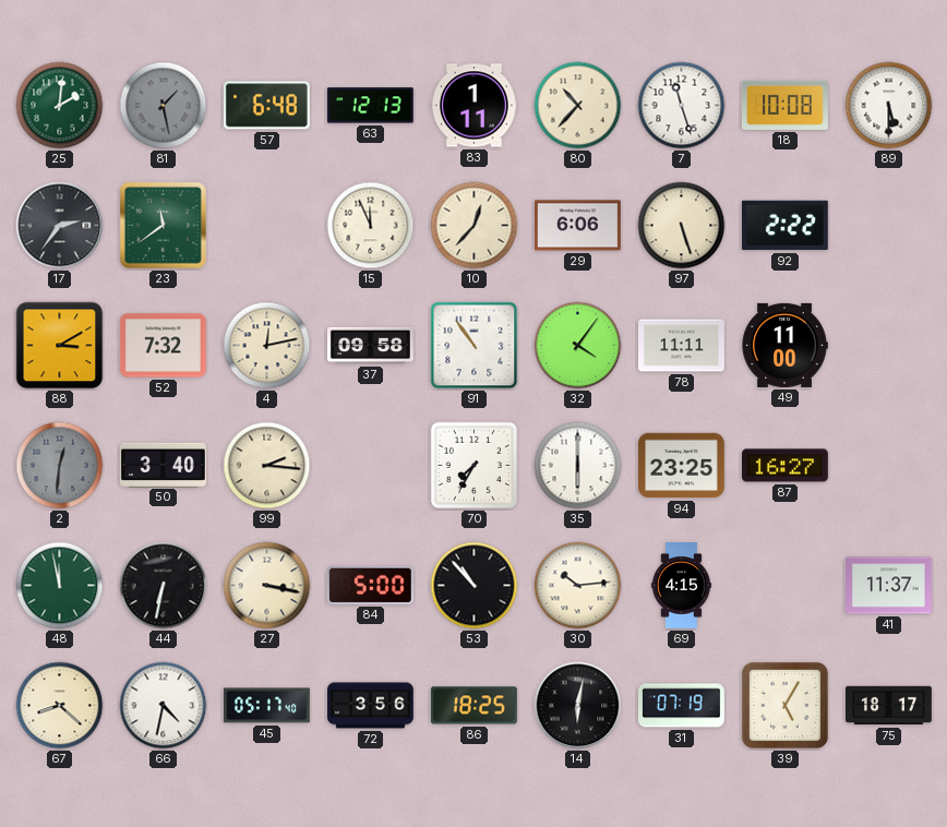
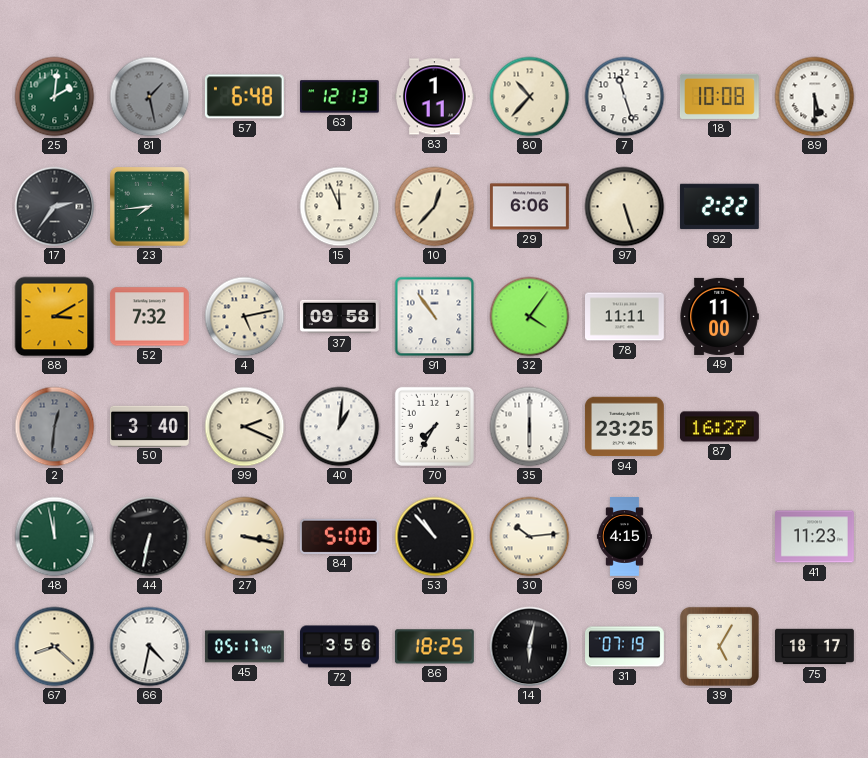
23: 11:39 -> 7:44 (149, 206)
4: 12:13 -> 5:13 (245, 317)
99: 2:16 -> 2:19 (245, 427)
40: none -> 1:01 (340, 427)
41: 11:37 -> 11:23 (815, 537)
